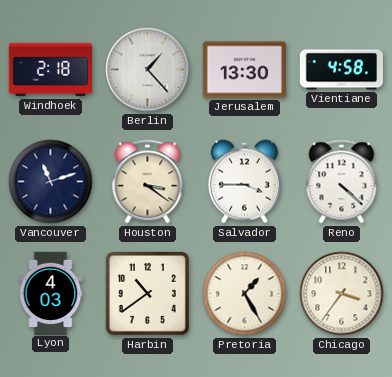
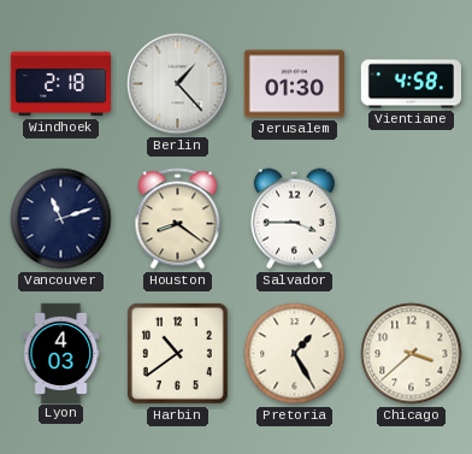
Jerusalem: 13:30 -> 01:30 (294, 84)
Houston: 3:21 -> 8:21 (178, 219)
Reno: 4:22 -> none (342, 182)
Chicago: 3:36 -> 3:38 (412, 354)
